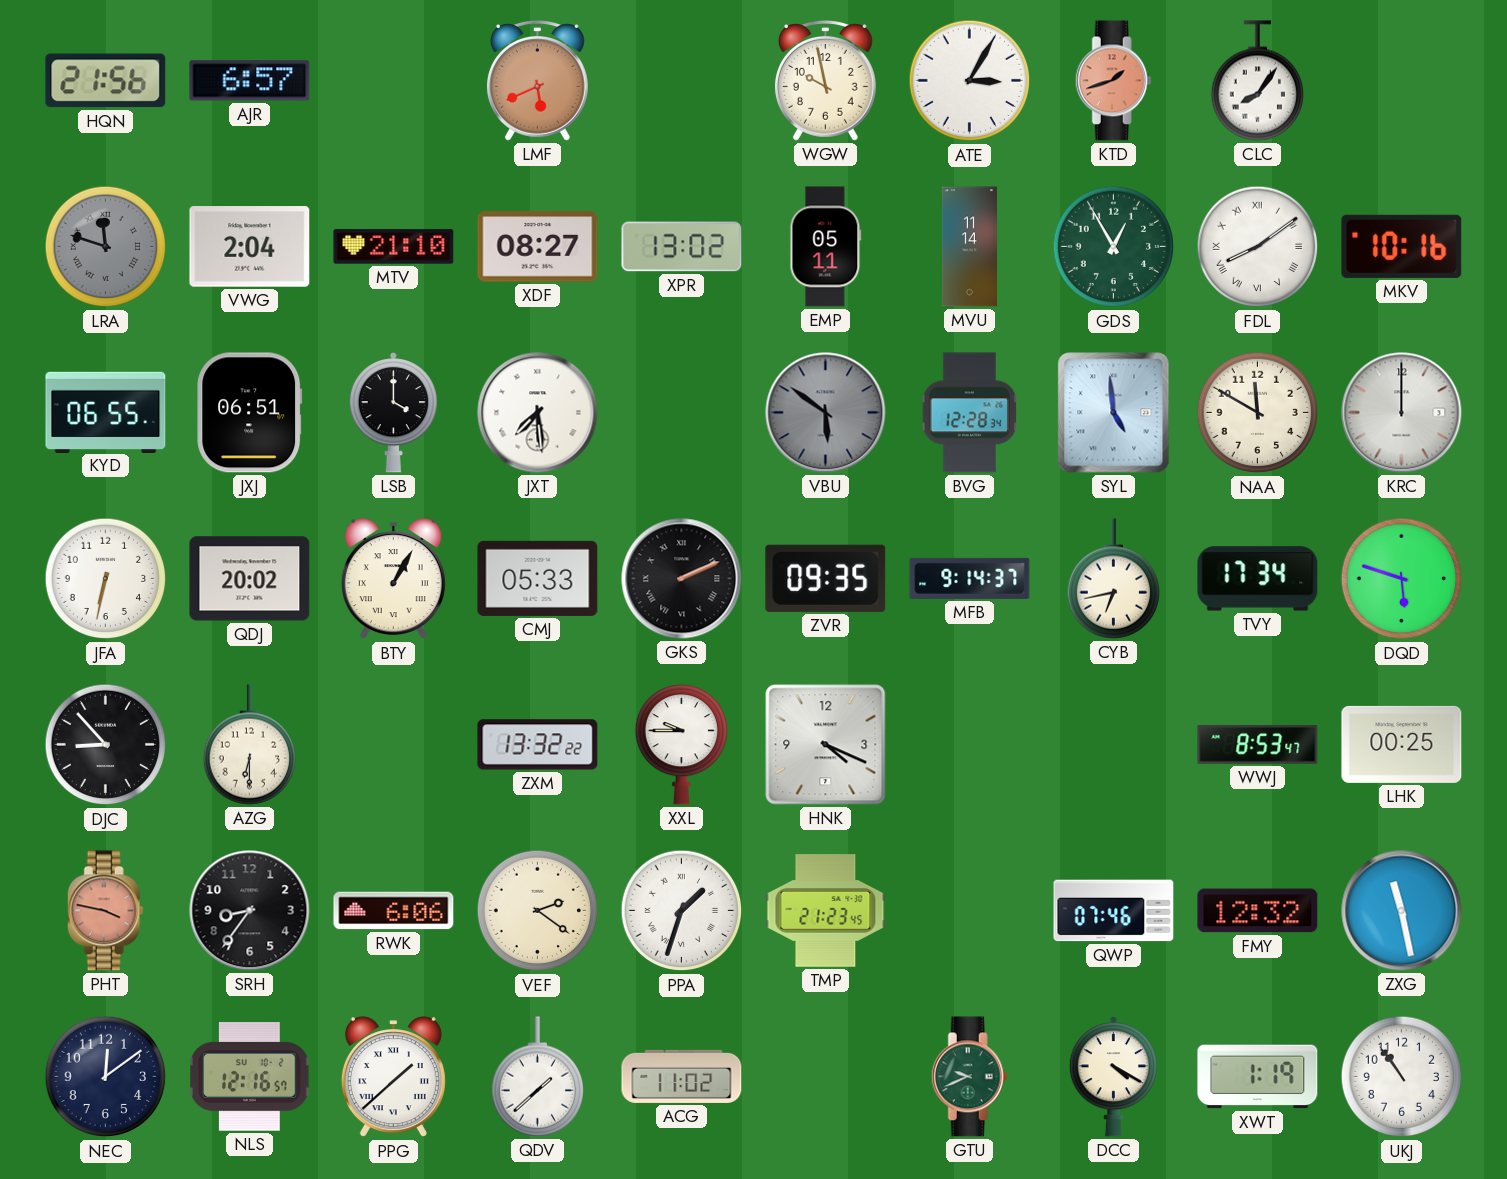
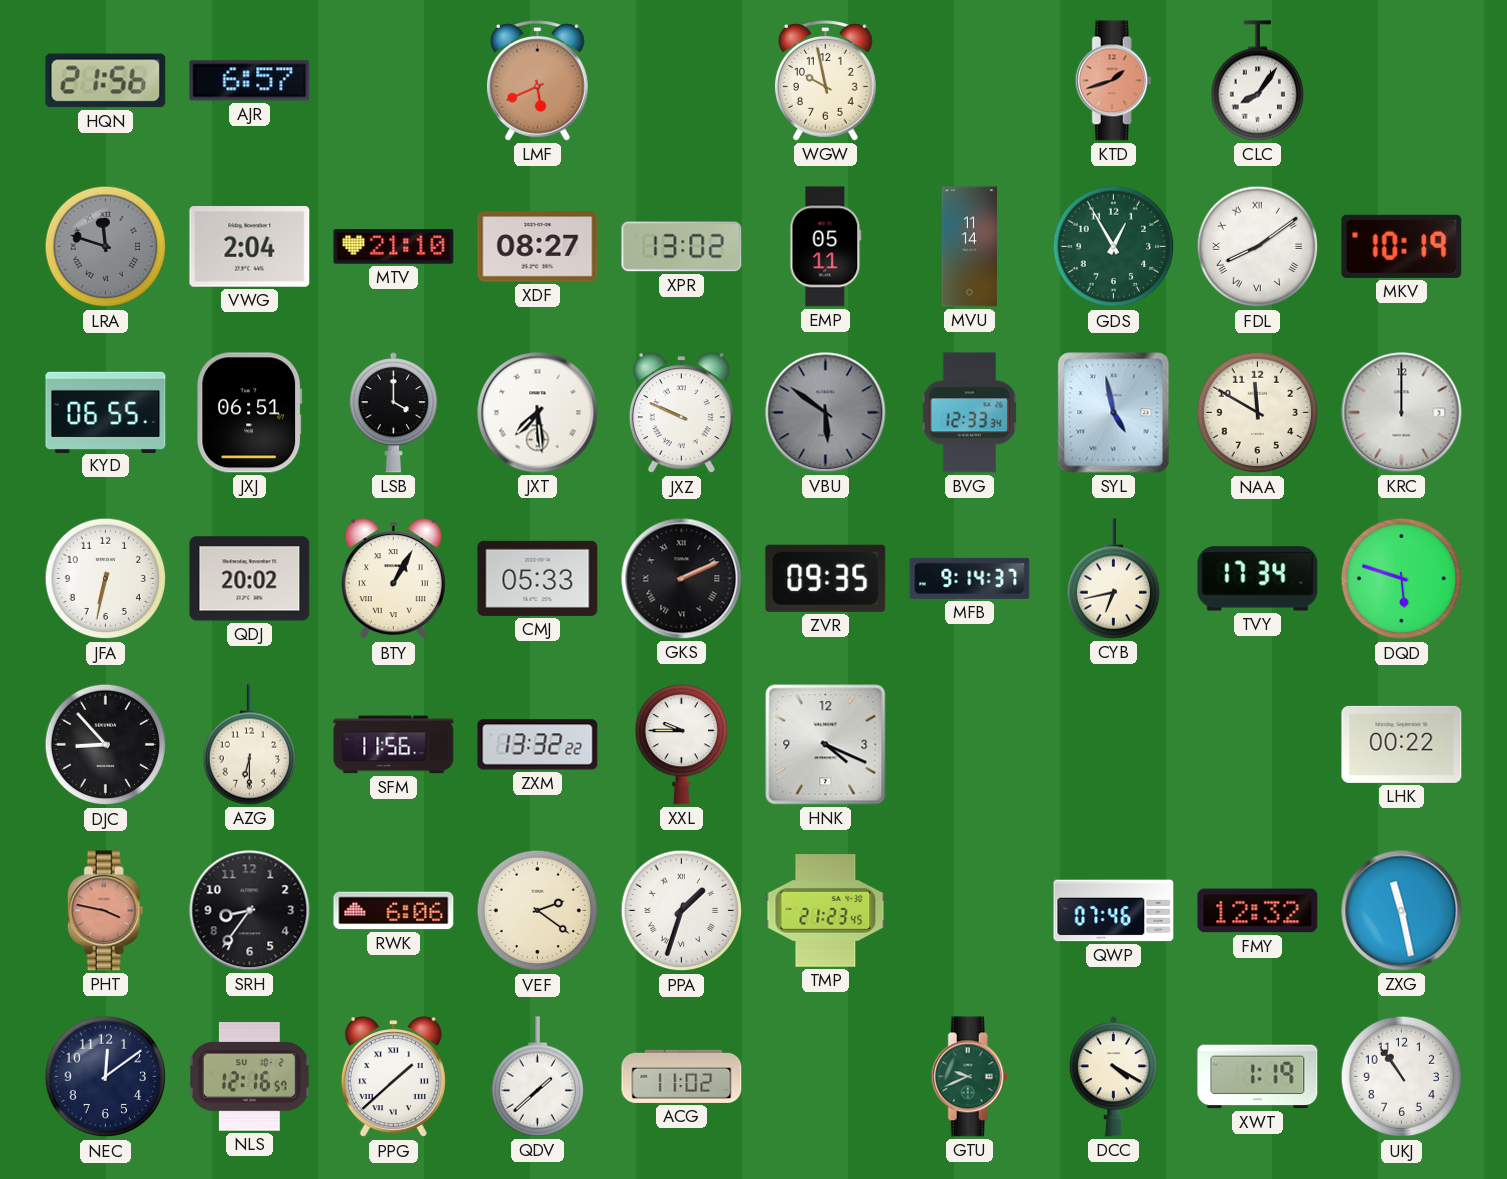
ATE: 3:05 -> none (970, 81)
MKV: 10:16 -> 10:19 (1402, 246)
JXZ: none -> 9:49 (681, 413)
BVG: 12:28 -> 12:33 (969, 413)
SYL: 4:59 -> 4:58 (1114, 413)
SFM: none -> 11:56 (394, 745)
WWJ: 8:53 -> none (1258, 744)
LHK: 00:25 -> 00:22 (1402, 744)
